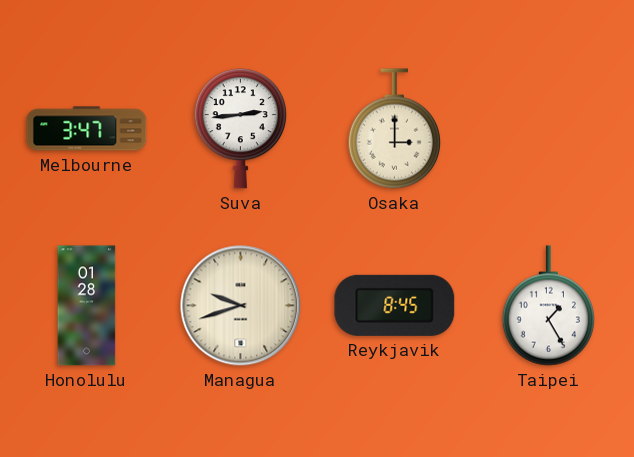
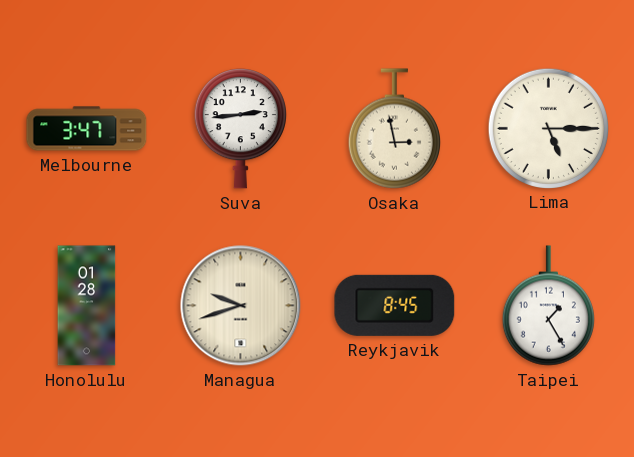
Osaka: 3:00 -> 2:58 (394, 129)
Lima: none -> 5:15 (548, 128)
